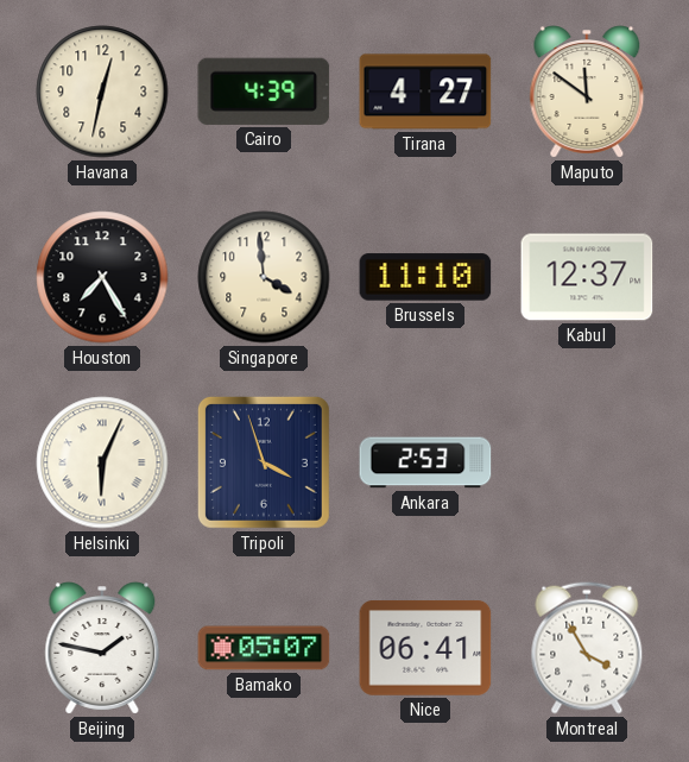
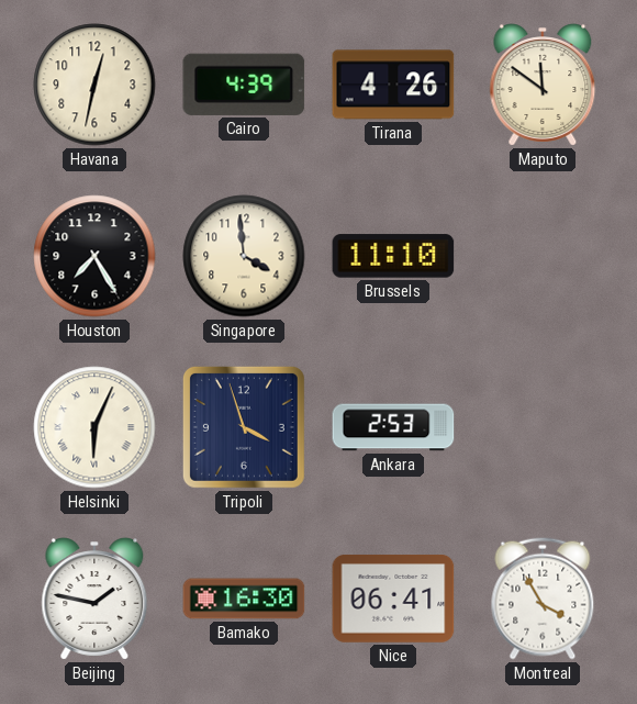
Tirana: 4:27 -> 4:26 (393, 85)
Kabul: 12:37 -> none (587, 277)
Bamako: 05:07 -> 16:30 (244, 599)
